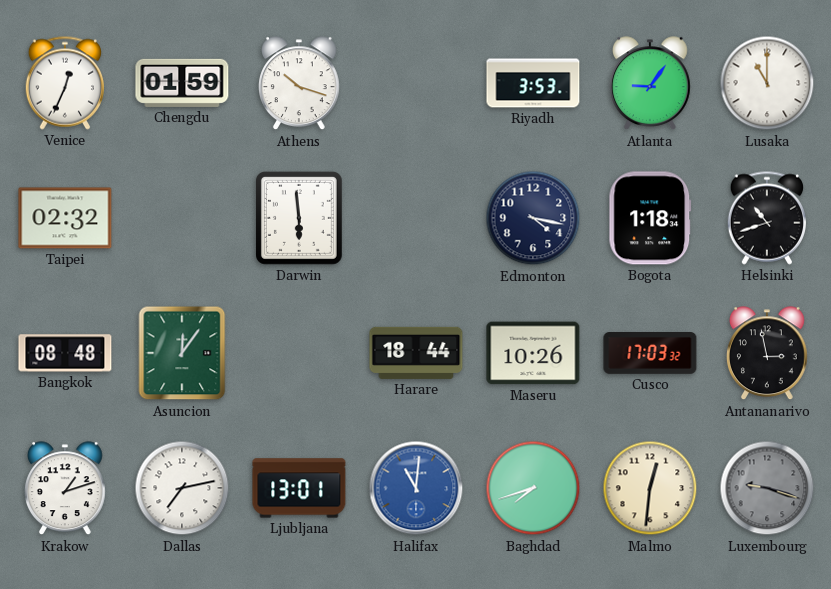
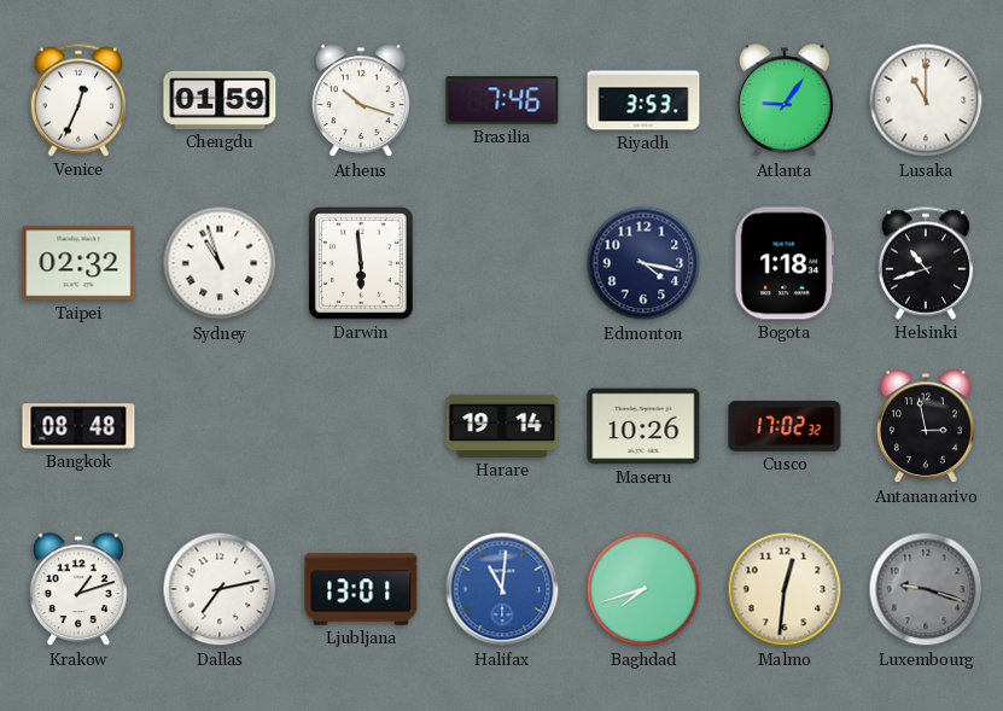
Brasilia: none -> 7:46 (502, 100)
Sydney: none -> 10:57 (220, 263)
Asuncion: 12:06 -> none (182, 353)
Harare: 18:44 -> 19:14 (502, 426)
Cusco: 17:03 -> 17:02 (785, 427)
